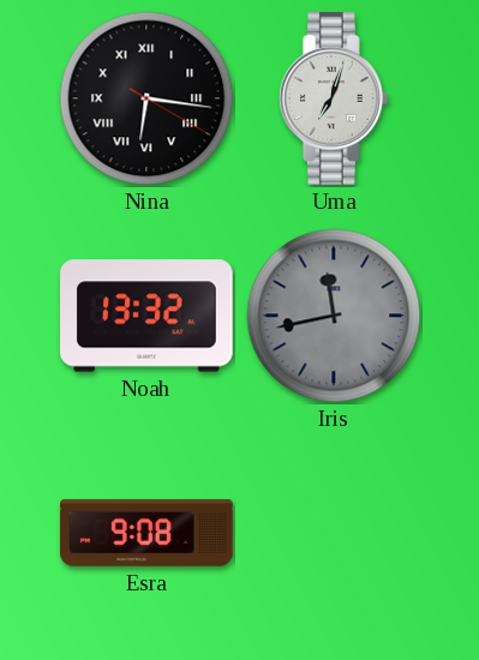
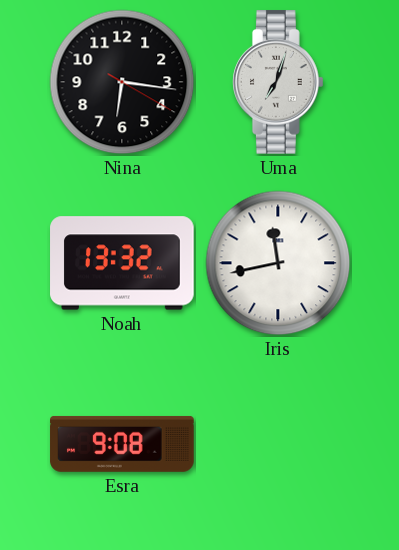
Nina numerals: Roman -> Arabic (122, 82)
Iris dial: grey -> white (278, 263)
